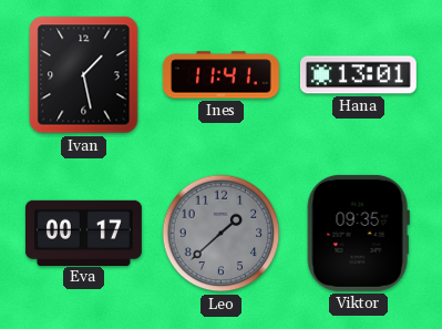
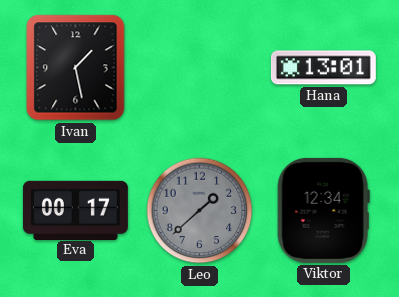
Ines: 11:41 -> none (220, 75)
Viktor: 09:35 -> 12:34 (323, 210)
